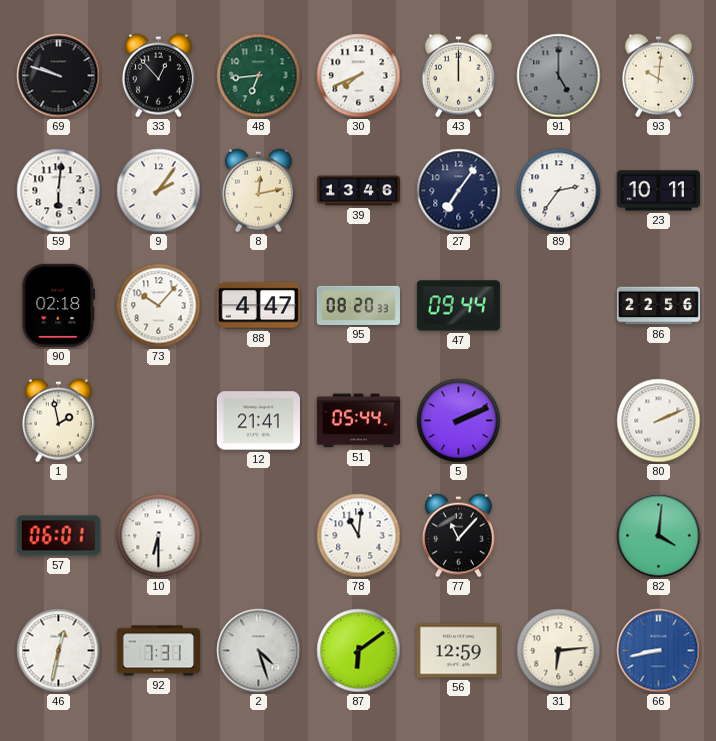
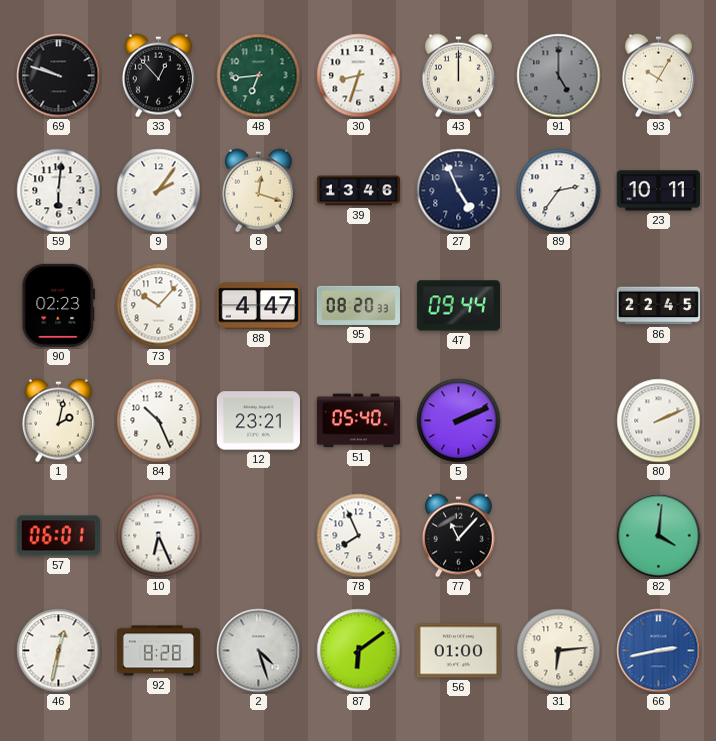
30: 7:41 -> 8:33 (359, 76)
93: 10:01 -> 10:05 (658, 76)
8: 12:13 -> 12:18 (258, 191)
27: 7:06 -> 4:56 (459, 191)
90: 02:18 -> 02:23 (59, 305)
86: 22:56 -> 22:45 (658, 306)
1: 1:58 -> 2:02 (58, 421)
84: none -> 10:26 (159, 421)
12: 21:41 -> 23:21 (258, 421)
51: 05:44 -> 05:40 (358, 421)
10: 6:30 -> 6:26 (159, 536)
78: 11:01 -> 7:56 (359, 536)
92: 7:31 -> 8:28 (158, 651)
56: 12:59 -> 01:00 (458, 651)
66: 8:43 -> 2:43 (659, 651)
